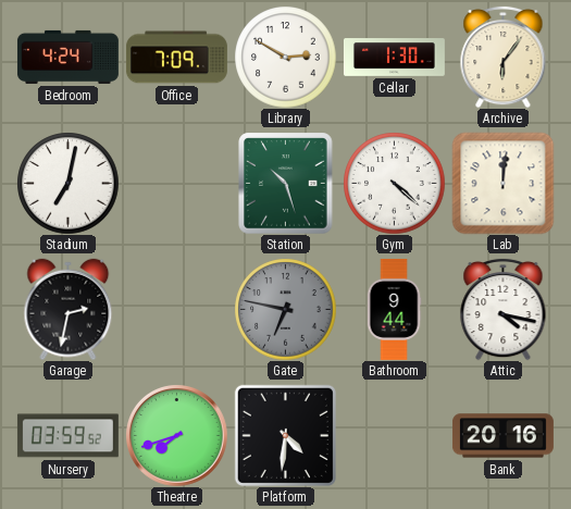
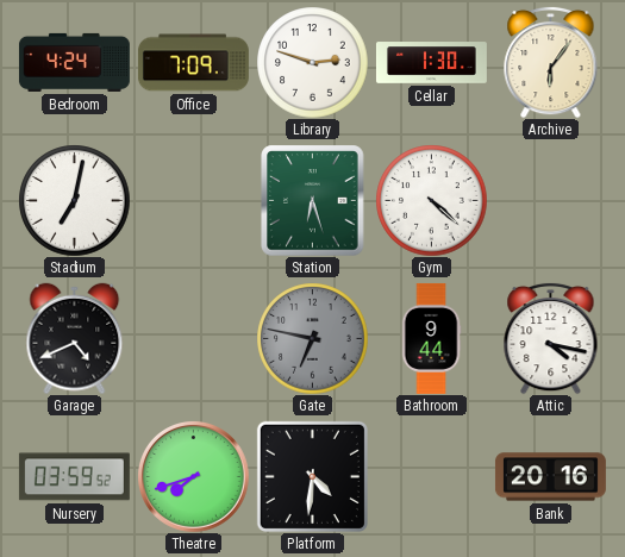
Library: 2:50 -> 2:48 (312, 62)
Station: 10:27 -> 6:27 (313, 200)
Lab: 12:01 -> none (502, 183)
Garage: 2:32 -> 4:41 (75, 338)
